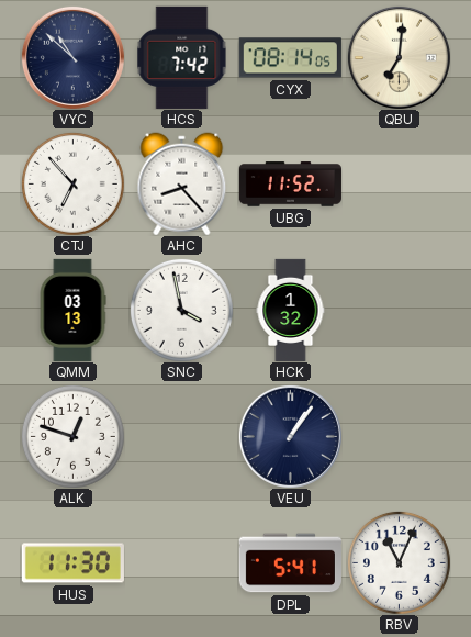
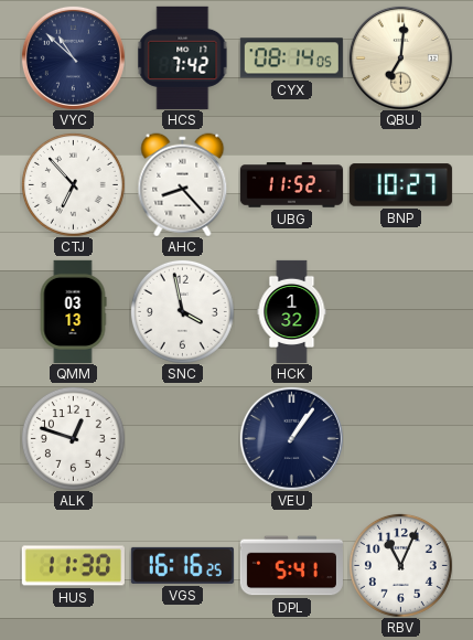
BNP: none -> 10:27 (400, 185)
VGS: none -> 16:16 (182, 565)
